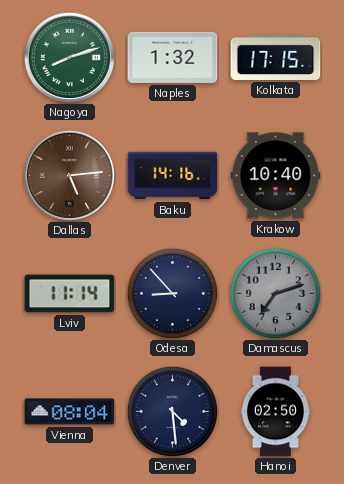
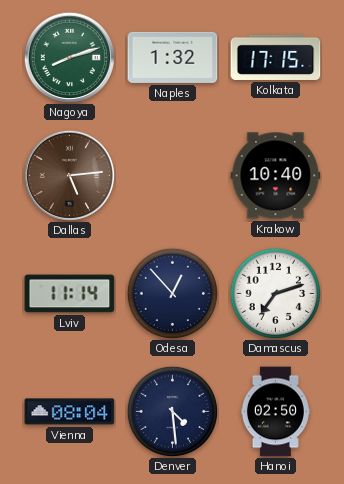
Baku: 14:16 -> none (173, 176)
Odesa: 8:53 -> 12:53 (172, 293)
Damascus dial: grey -> white (275, 293)
